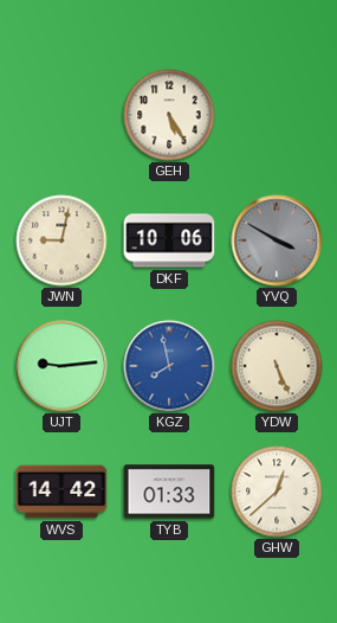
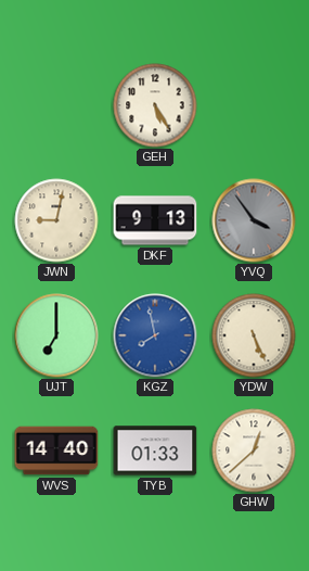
DKF: 10:06 -> 9:13 (155, 220)
YVQ: 3:50 -> 3:54 (254, 220)
UJT: 9:14 -> 7:00 (56, 335)
WVS: 14:42 -> 14:40 (56, 451)
